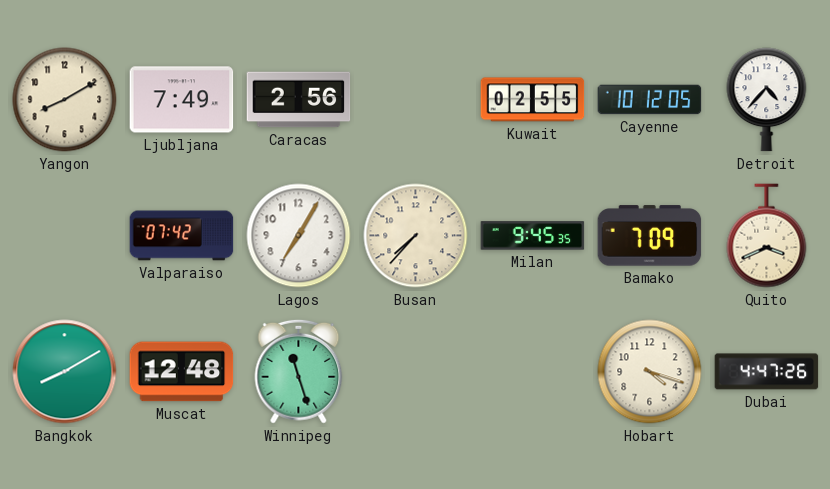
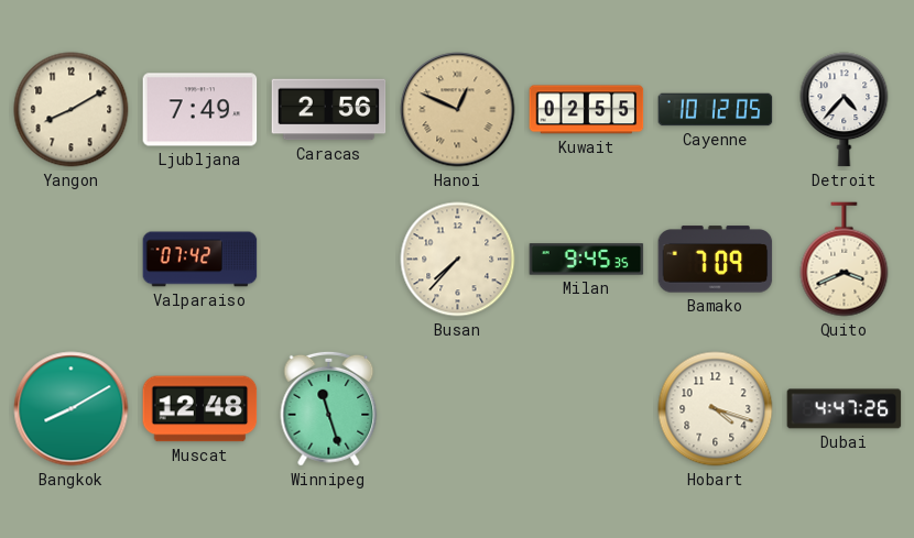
Hanoi: none -> 12:49 (458, 110)
Lagos: 7:05 -> none (299, 236)
